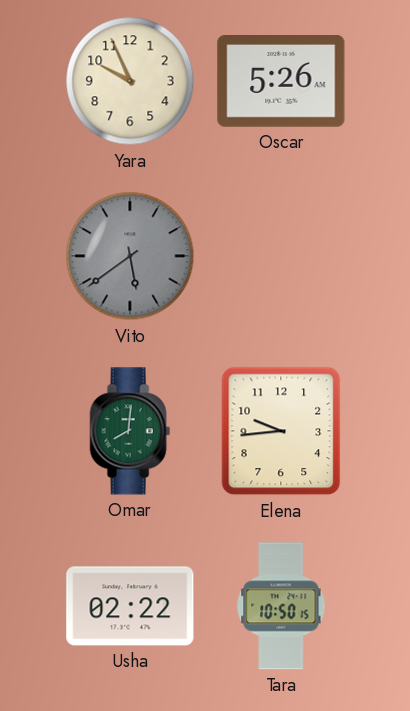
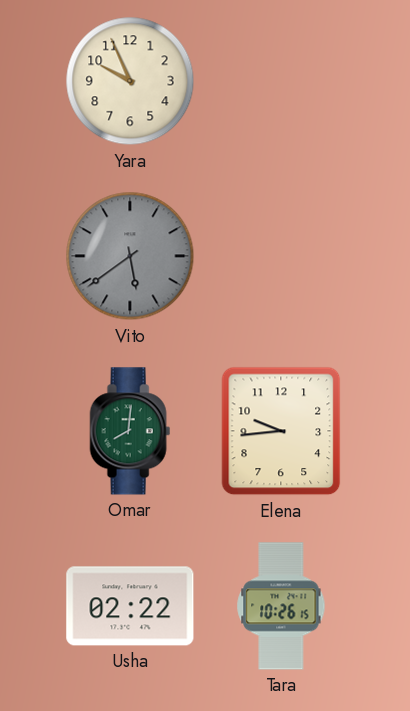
Oscar: 5:26 -> none (281, 82)
Tara: 10:50 -> 10:26 (281, 606)
